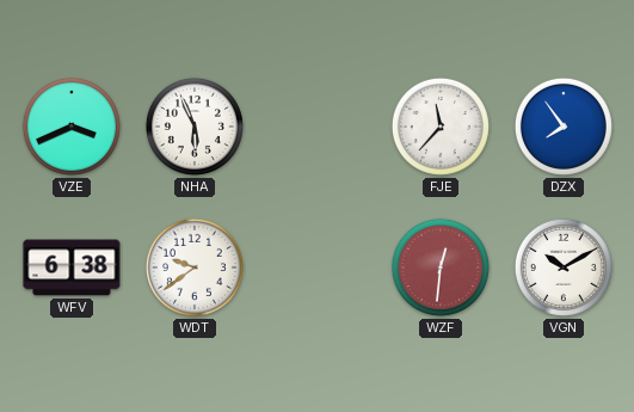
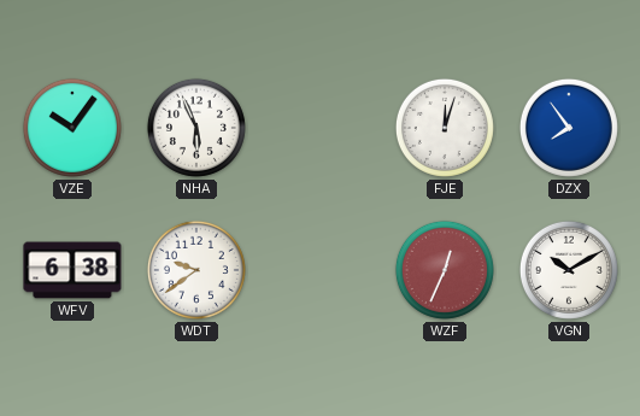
VZE: 3:41 -> 10:06 (72, 128)
FJE: 11:37 -> 12:03 (445, 128)
WZF: 12:31 -> 12:34 (445, 270)
